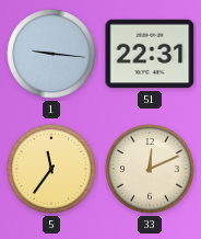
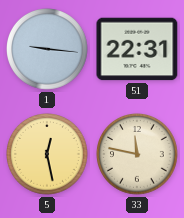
5: 11:36 -> 12:28 (48, 155)
33: 12:11 -> 11:47 (138, 155)
